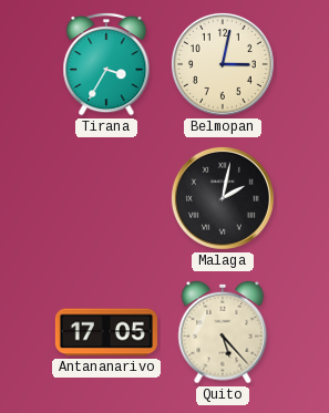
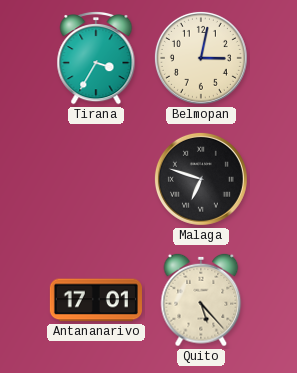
Malaga: 2:02 -> 6:48 (201, 179)
Antananarivo: 17:05 -> 17:01 (96, 300)
